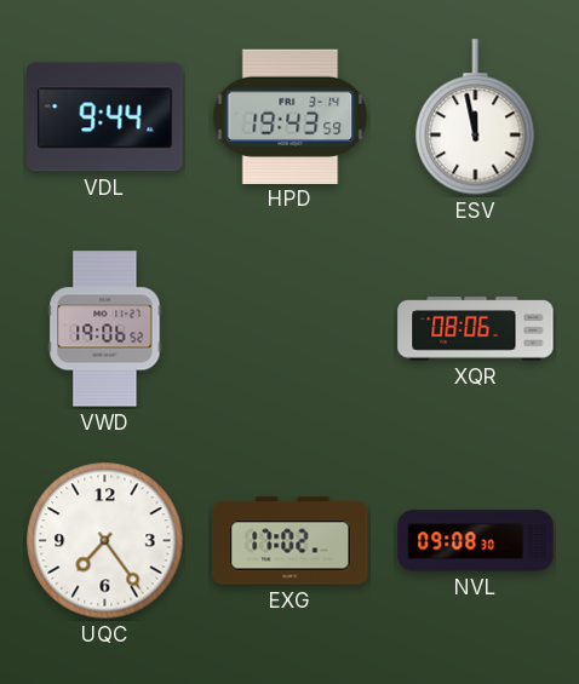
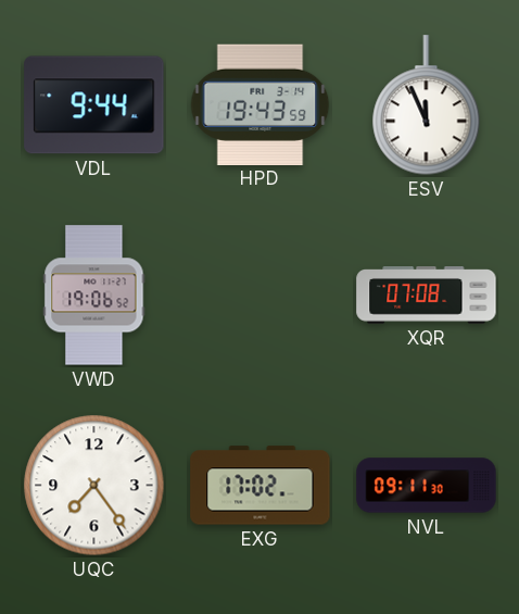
ESV: 11:58 -> 11:56 (427, 105)
XQR: 08:06 -> 07:08 (427, 296)
NVL: 09:08 -> 09:11 (427, 486)
